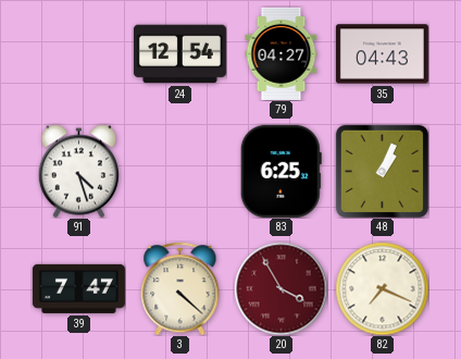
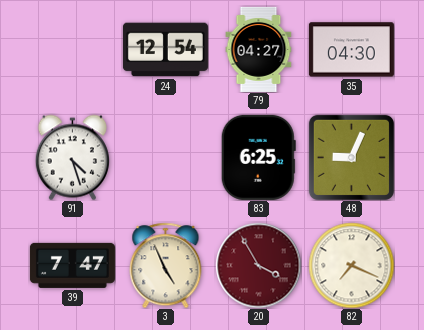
35: 04:43 -> 04:30 (351, 50)
48: 1:04 -> 9:04 (351, 157)
3: 4:22 -> 4:56 (166, 265)
